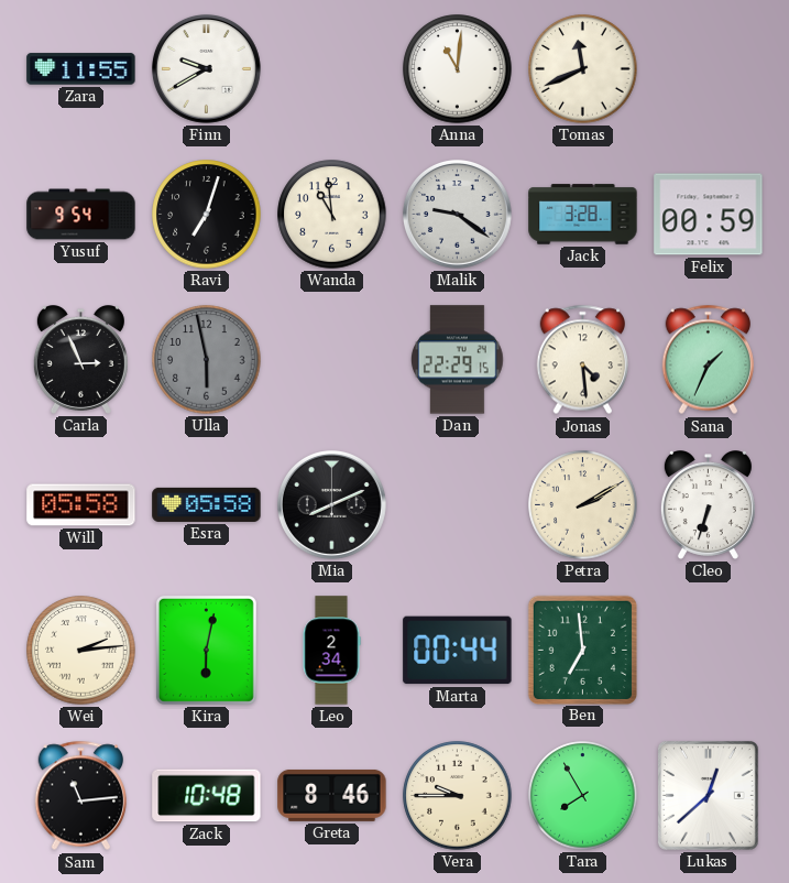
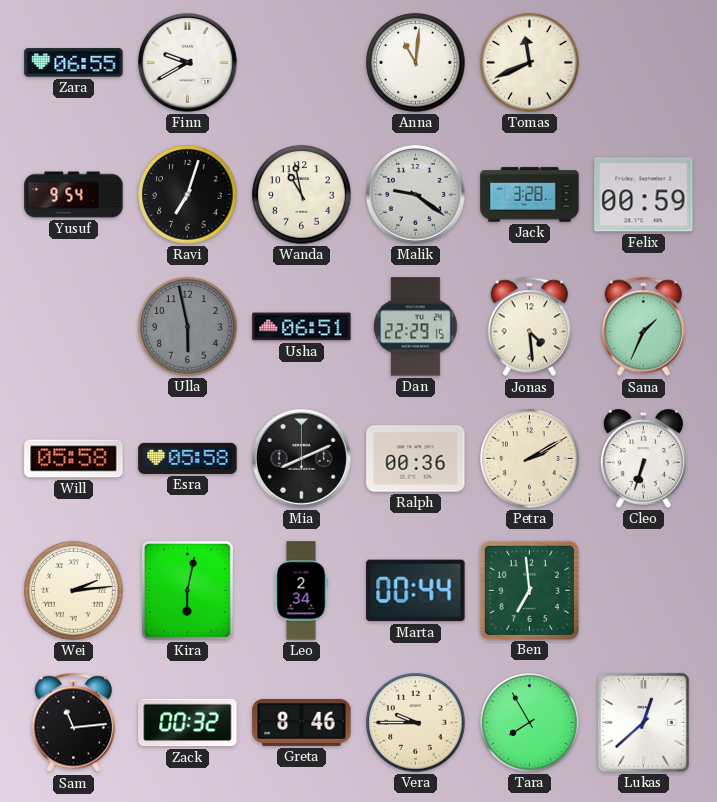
Zara: 11:55 -> 06:55 (74, 63)
Wanda: 10:59 -> 10:58 (302, 195)
Carla: 2:56 -> none (80, 360)
Usha: none -> 06:51 (302, 327)
Ralph: none -> 00:36 (416, 459)
Zack: 10:48 -> 00:32 (188, 723)
